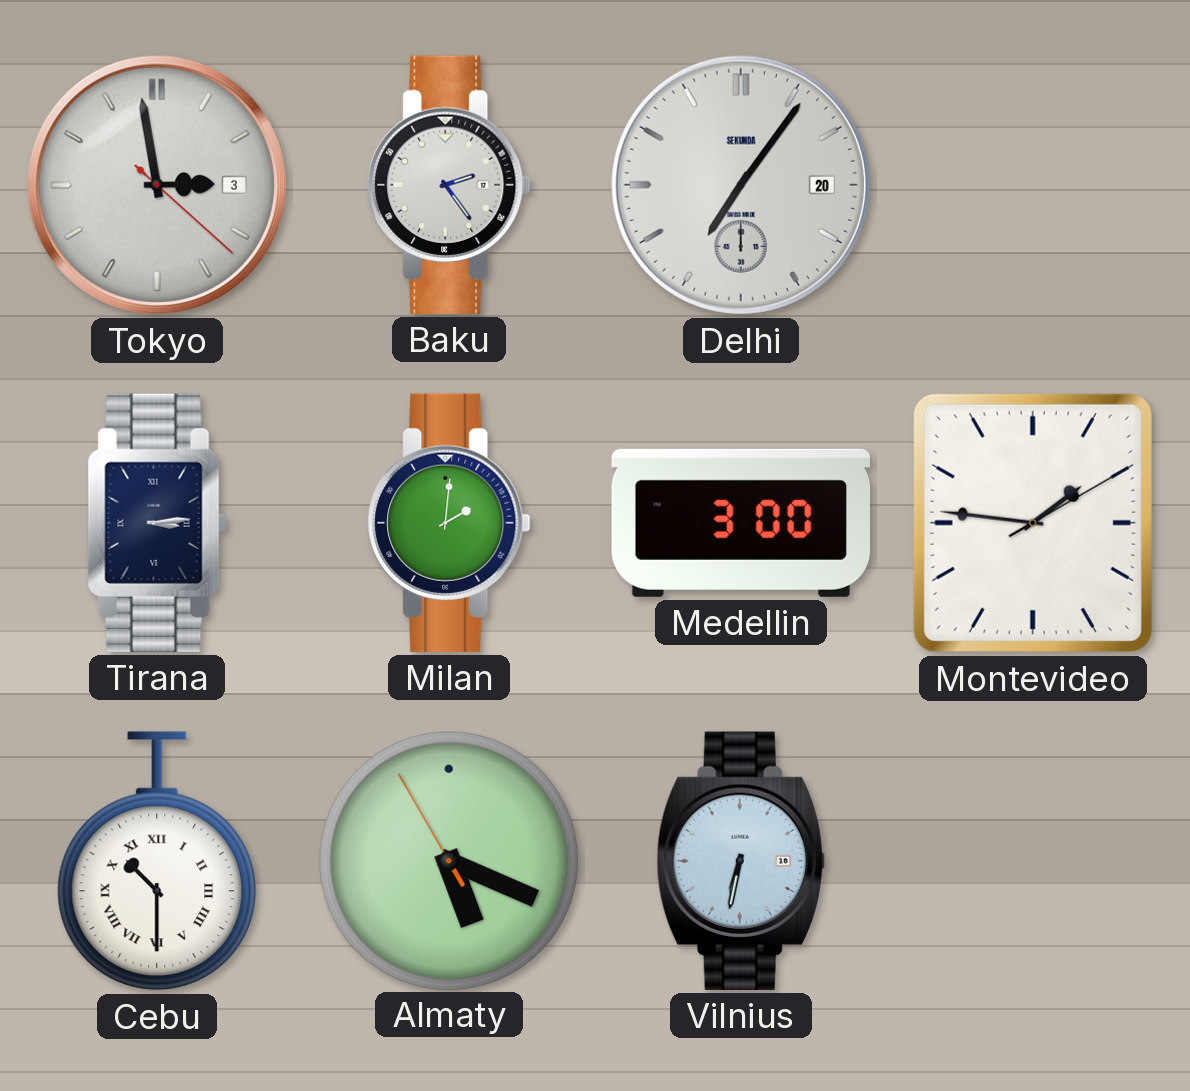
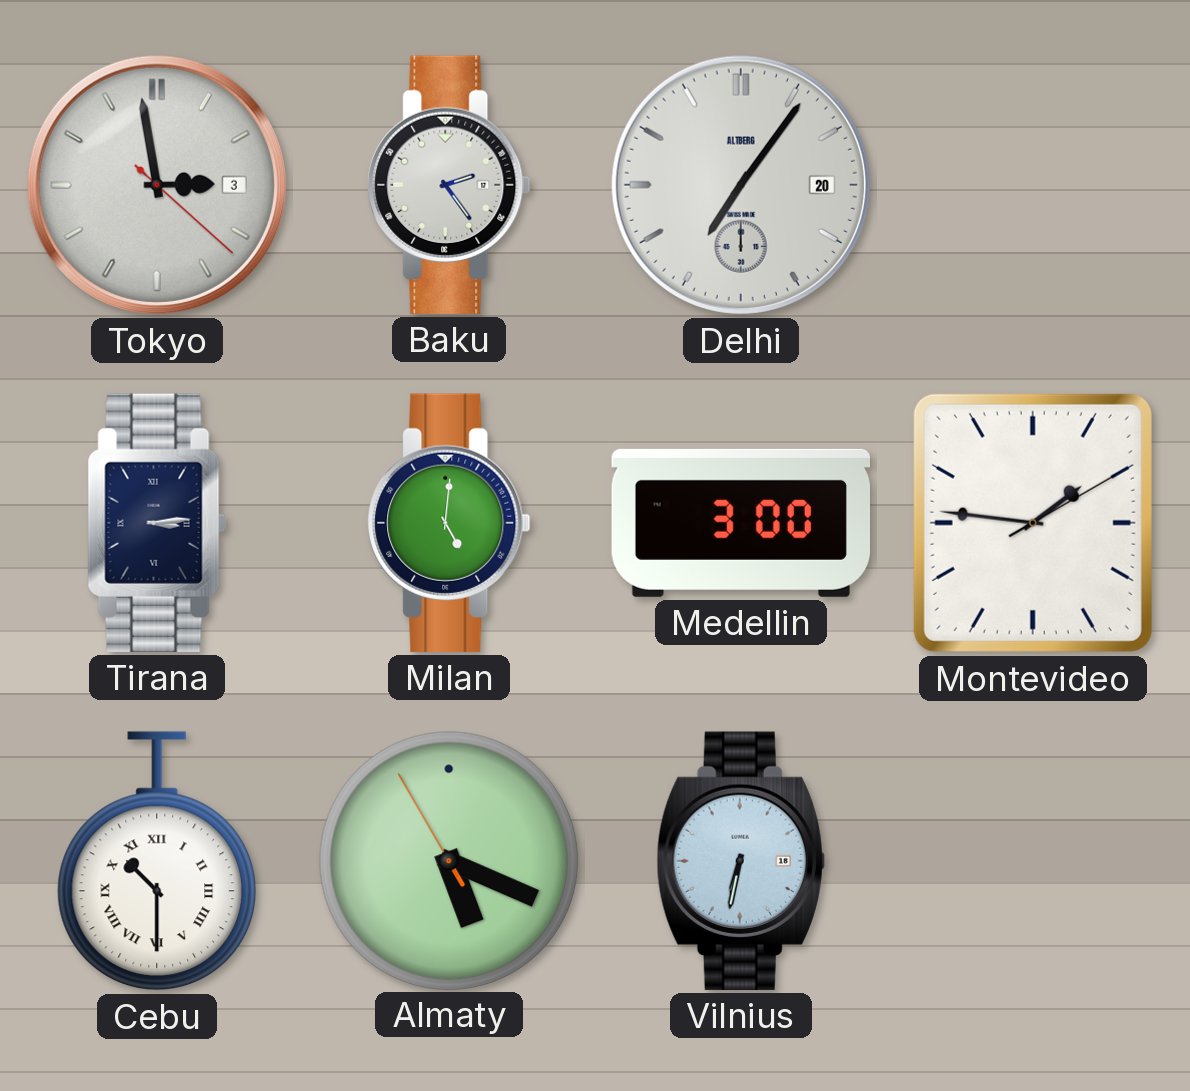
Delhi brand: SEKUNDA -> ALTBERG (741, 185)
Milan: 2:01 -> 5:01 (449, 523)
